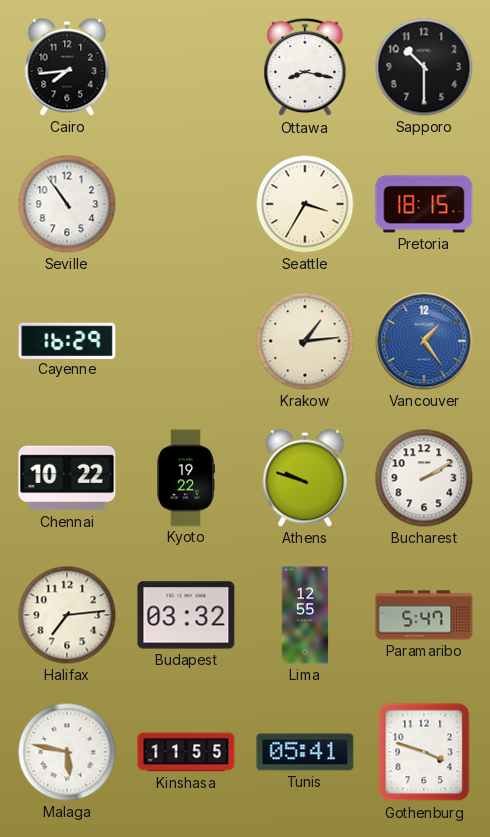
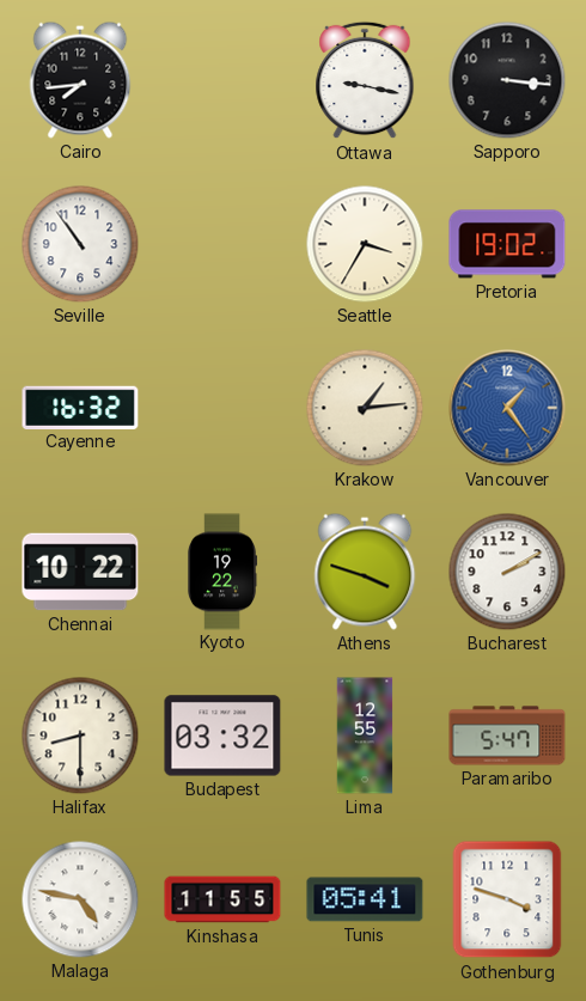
Ottawa: 8:17 -> 9:17 (365, 80)
Sapporo: 10:30 -> 3:16 (507, 80)
Pretoria: 18:15 -> 19:02 (507, 244)
Cayenne: 16:29 -> 16:32 (80, 407)
Athens: 9:48 -> 3:48 (365, 572)
Halifax: 7:14 -> 8:30 (80, 736)
Malaga: 5:47 -> 4:47 (80, 899)
